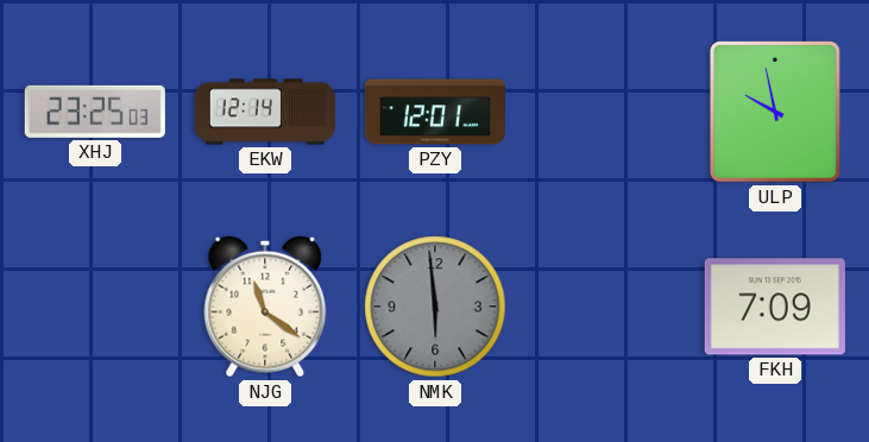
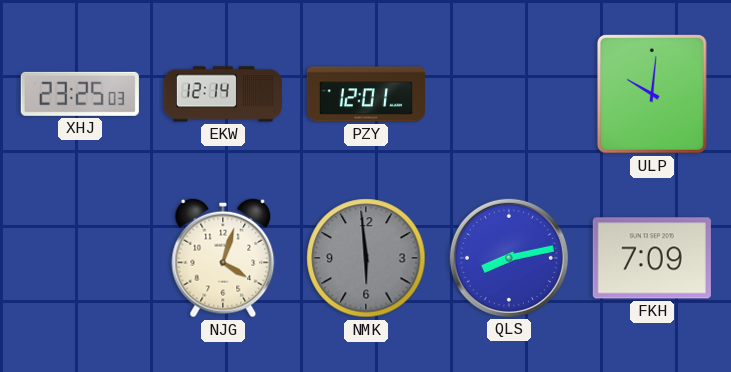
ULP: 9:58 -> 10:01 (652, 94)
NJG: 11:21 -> 4:03 (223, 258)
QLS: none -> 8:13 (509, 258)
